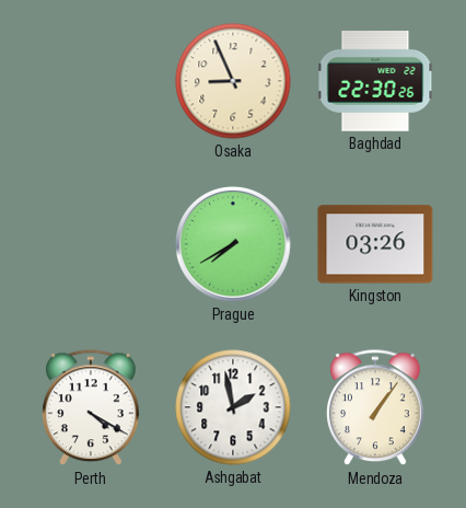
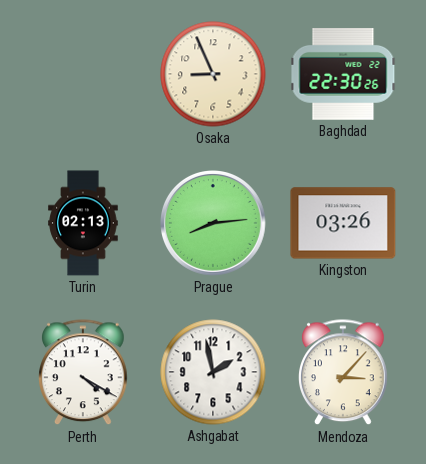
Turin: none -> 02:13 (83, 223)
Prague: 7:40 -> 8:14 (214, 224)
Mendoza: 1:06 -> 3:07 (344, 373)
